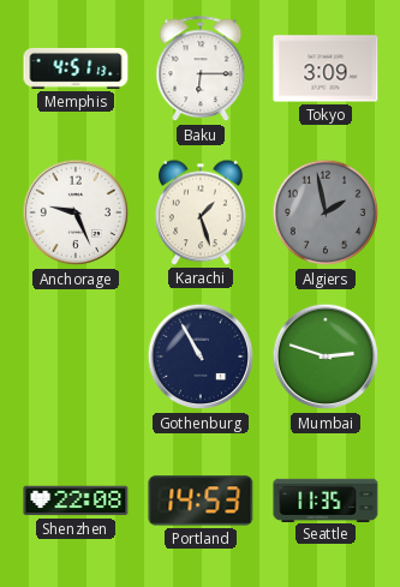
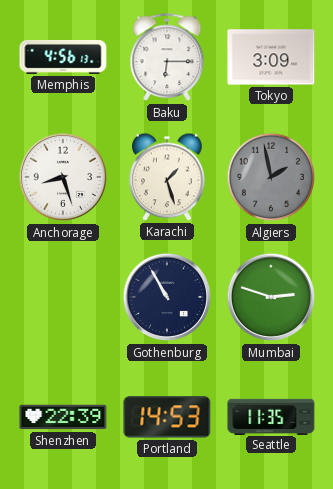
Memphis: 4:51 -> 4:56 (63, 57)
Anchorage: 9:26 -> 8:27 (63, 177)
Shenzhen: 22:08 -> 22:39 (63, 417)
